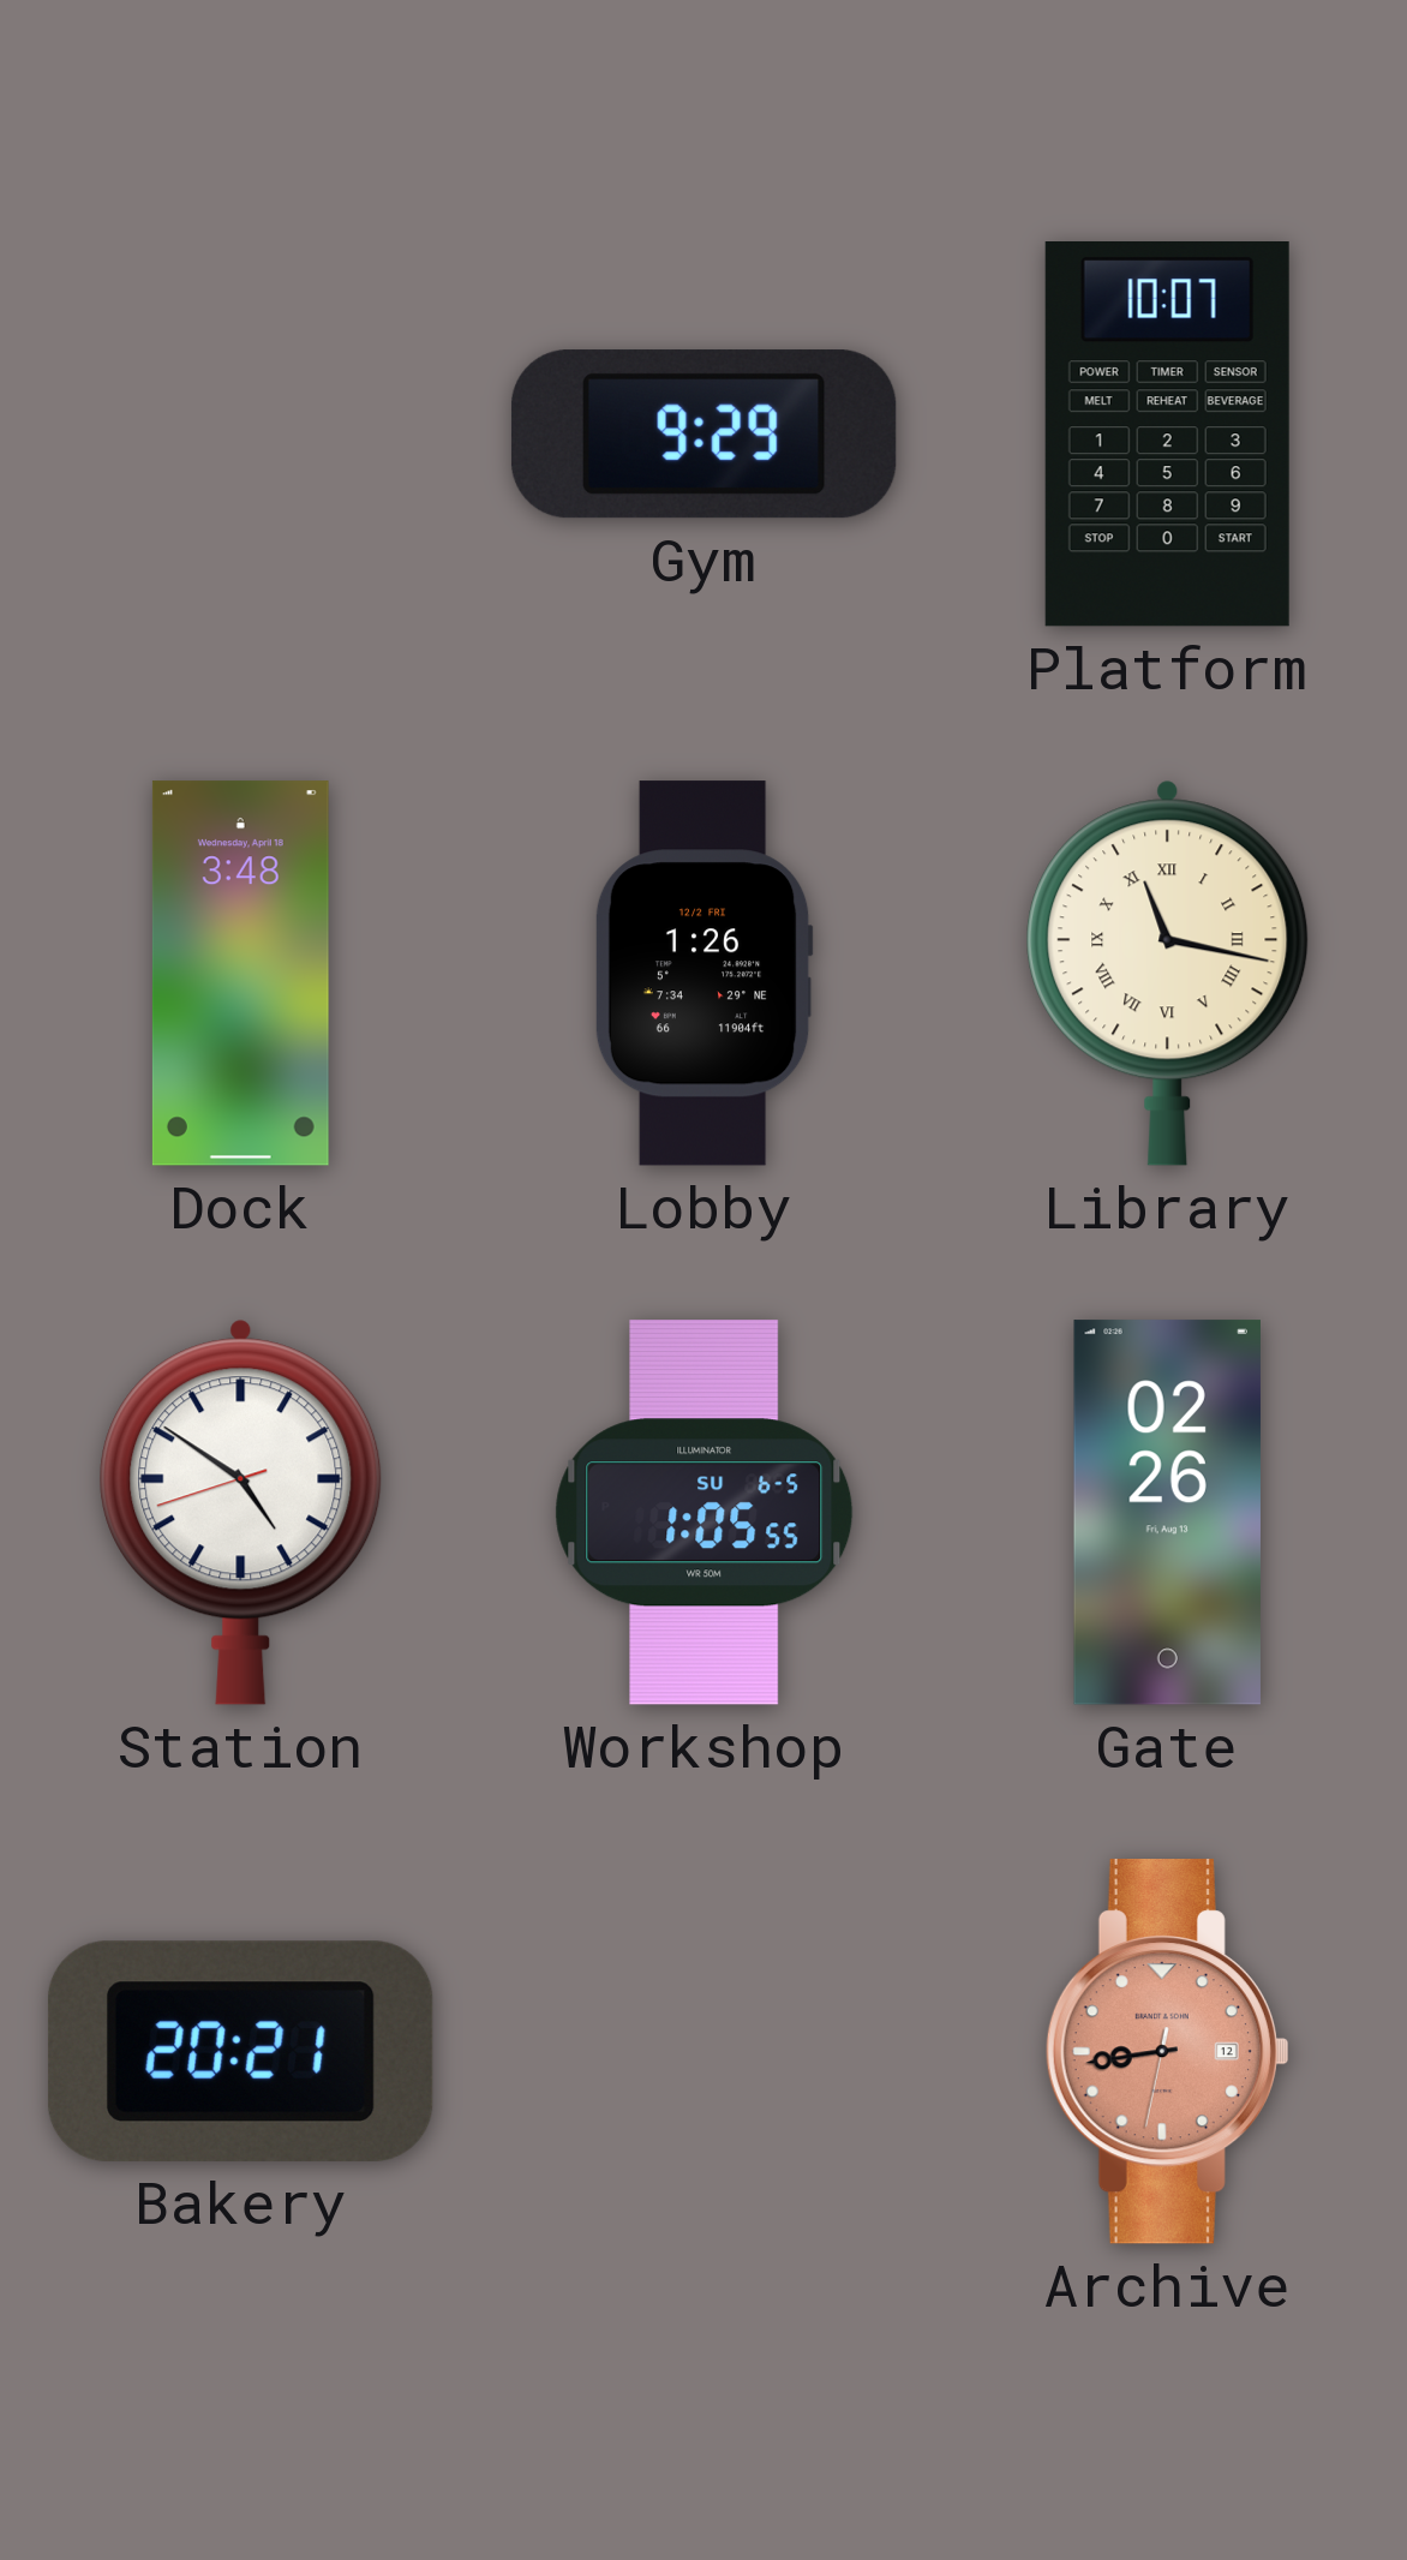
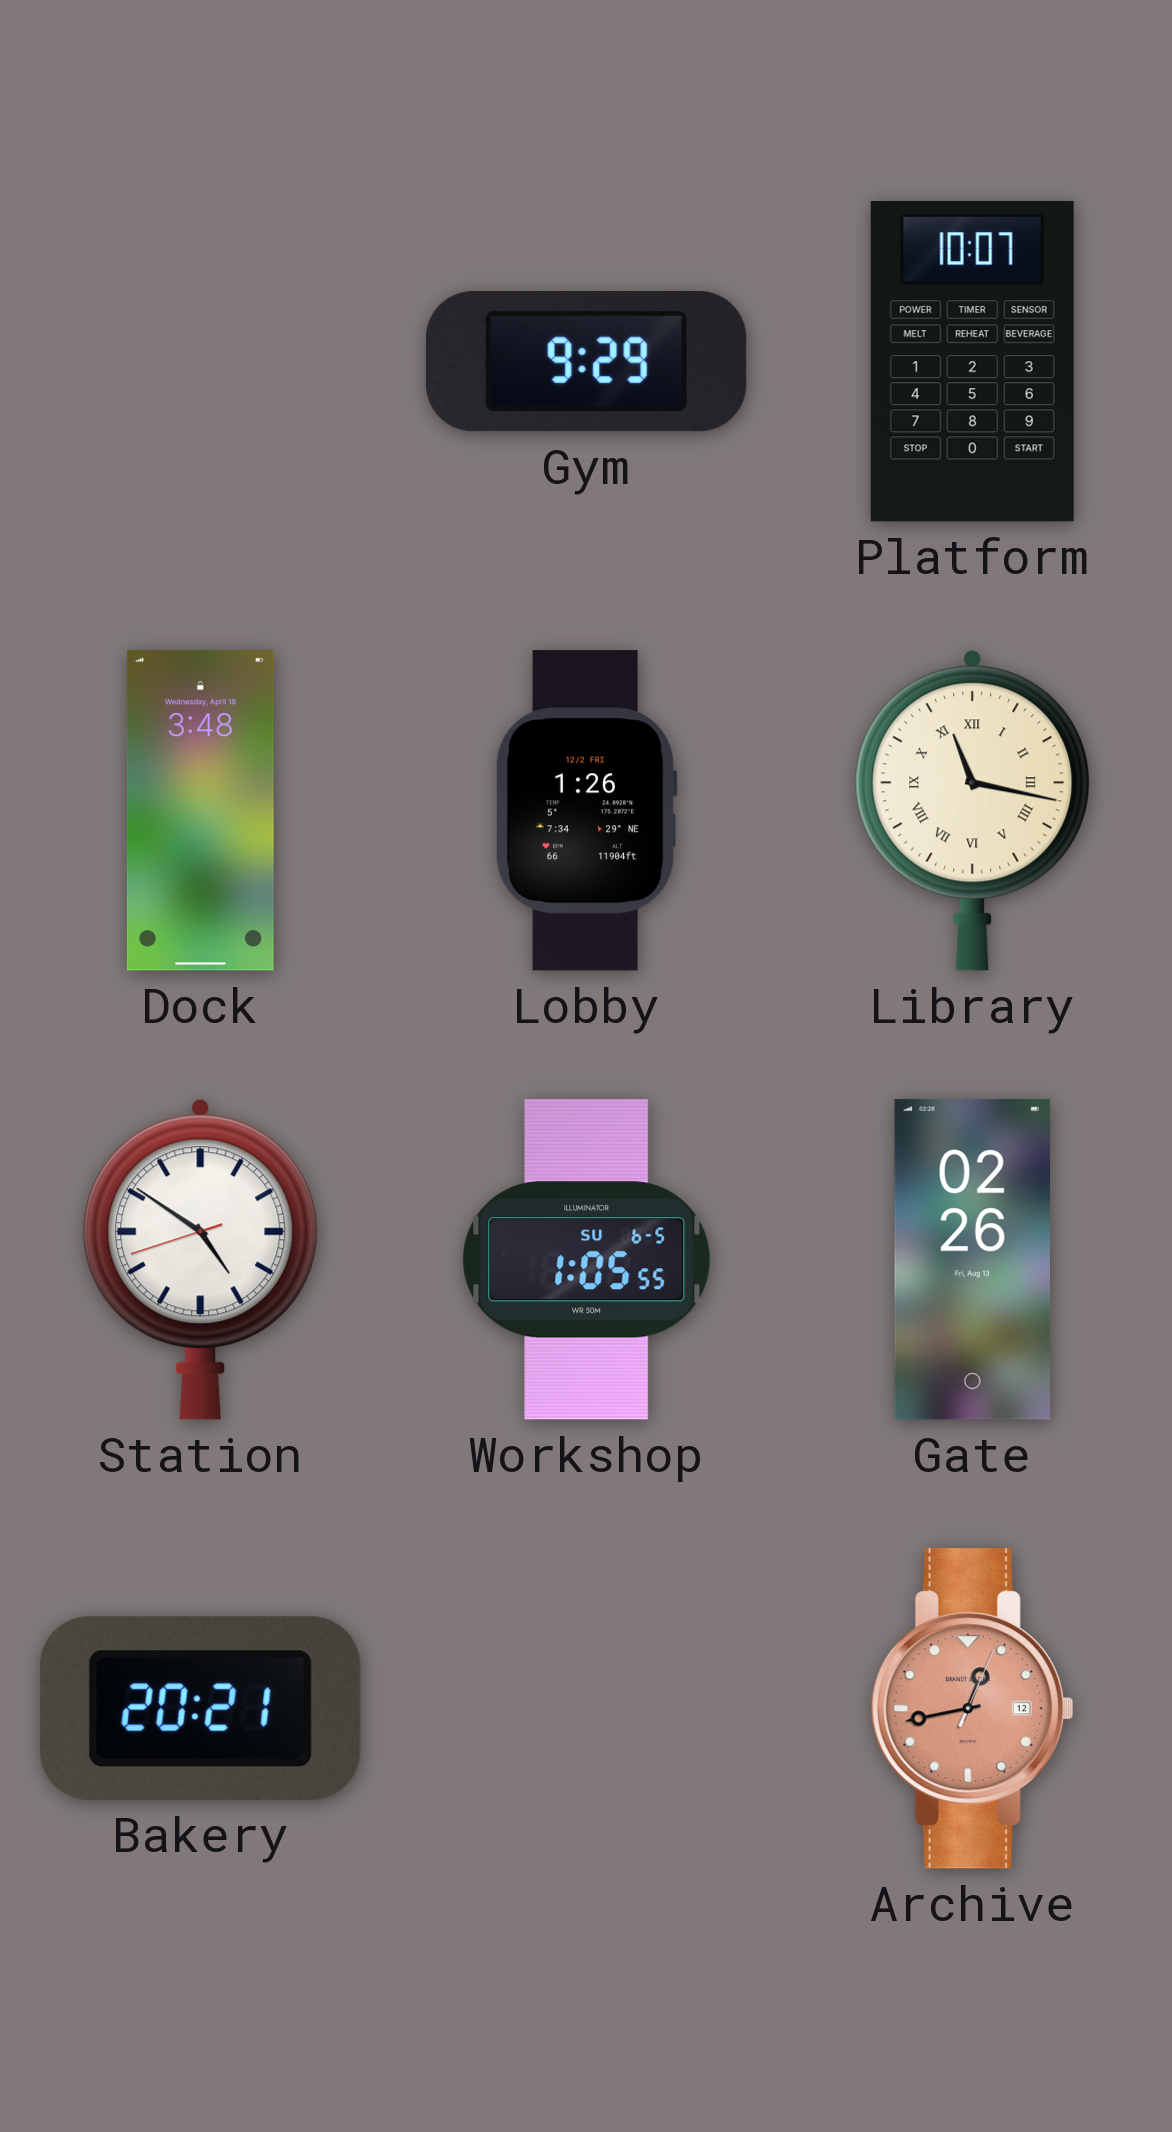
Archive: 8:43 -> 12:43 (972, 1709)
